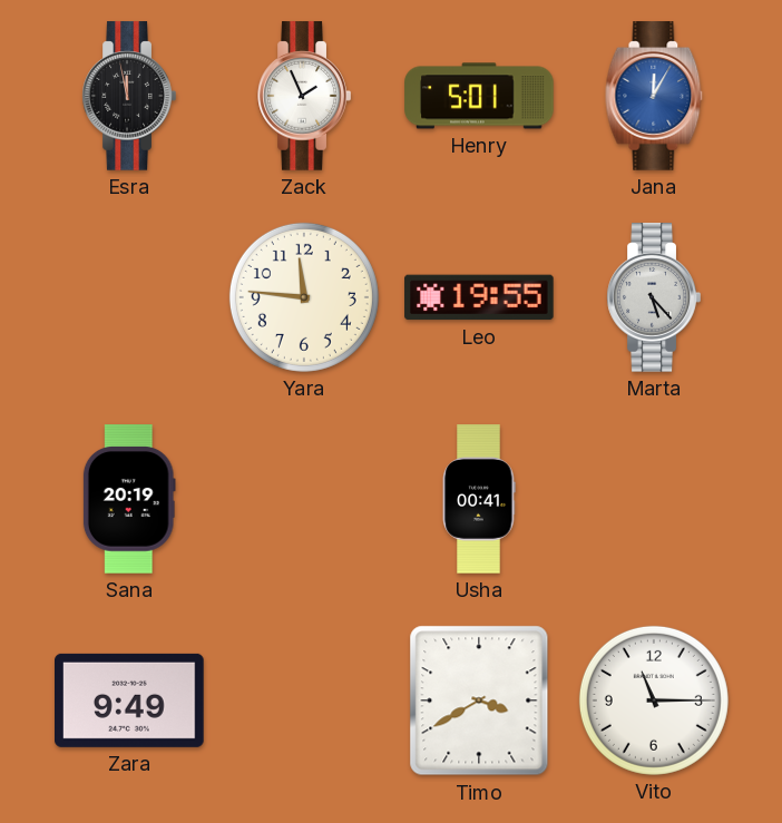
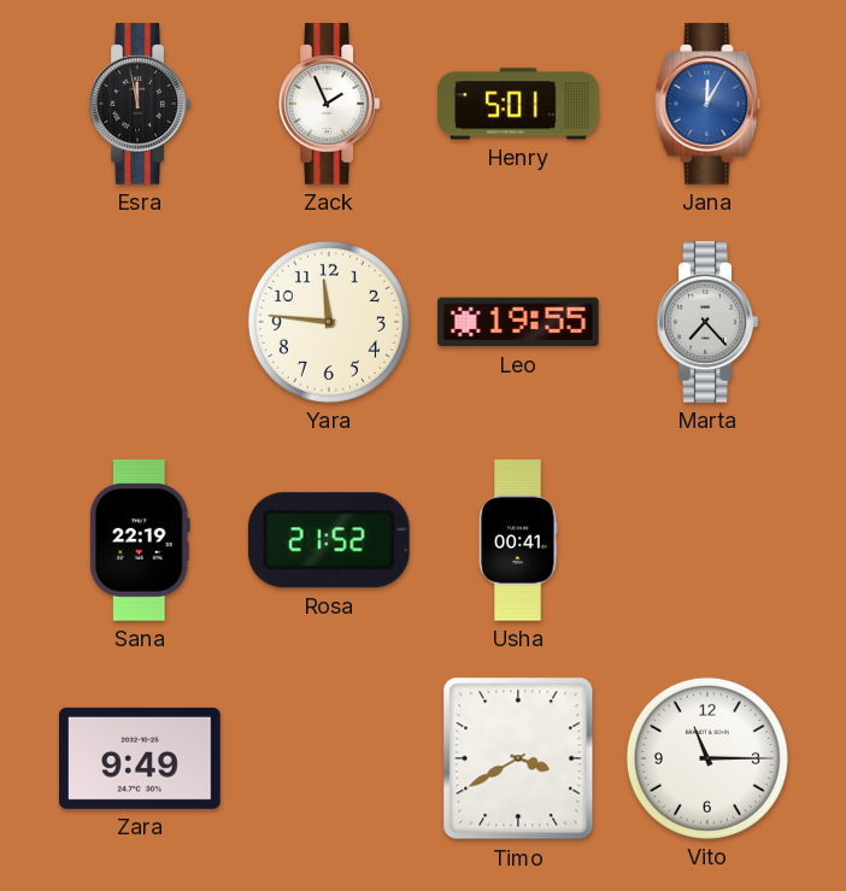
Marta: 5:23 -> 7:23 (707, 322)
Sana: 20:19 -> 22:19 (140, 540)
Rosa: none -> 21:52 (329, 540)
